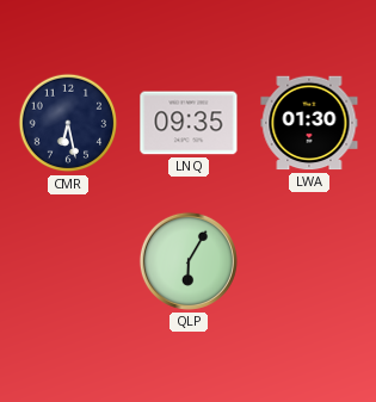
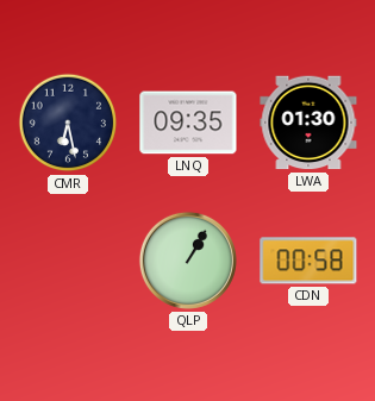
QLP: 6:05 -> 1:05 (188, 261)
CDN: none -> 00:58 (308, 261)
